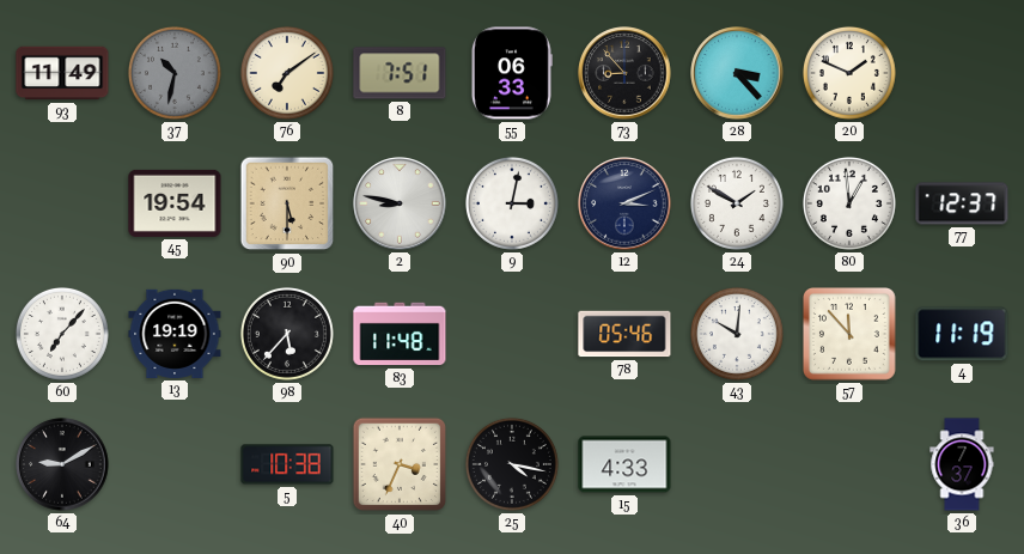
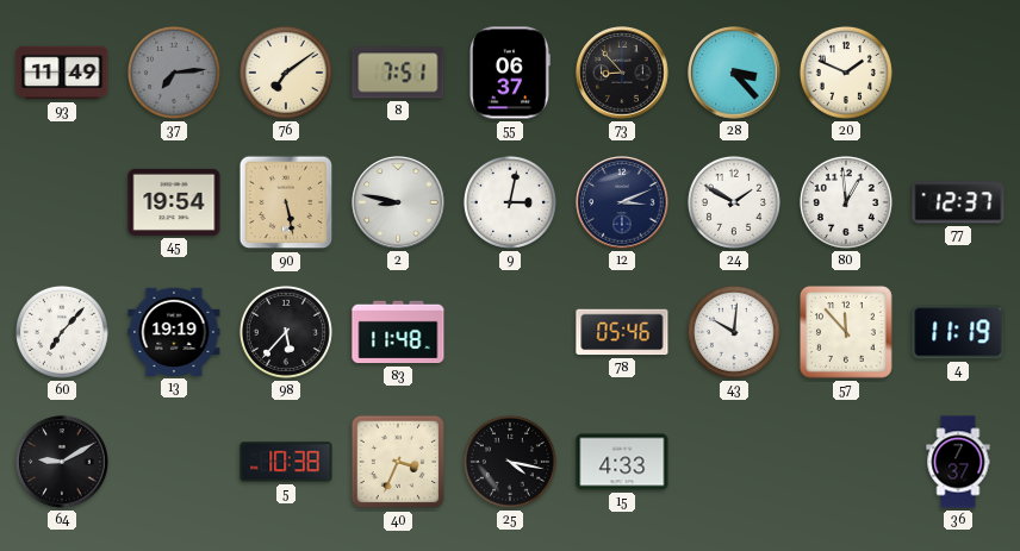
37: 10:32 -> 7:14 (174, 73)
55: 06:33 -> 06:37 (509, 73)
90: 5:30 -> 5:28 (286, 202)
